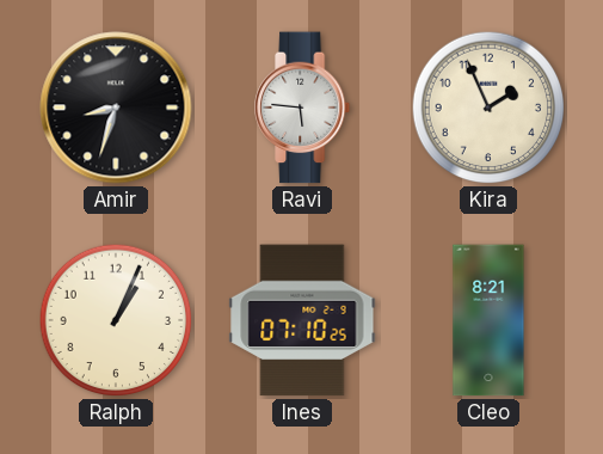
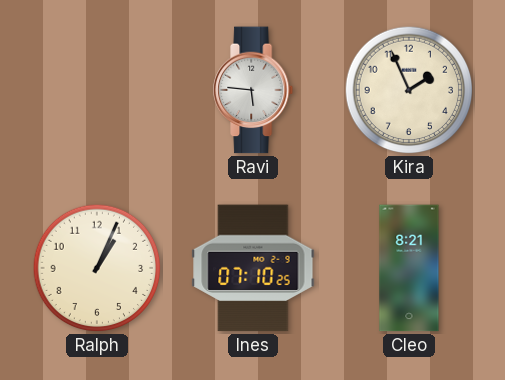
Amir: 8:33 -> none (116, 108)
